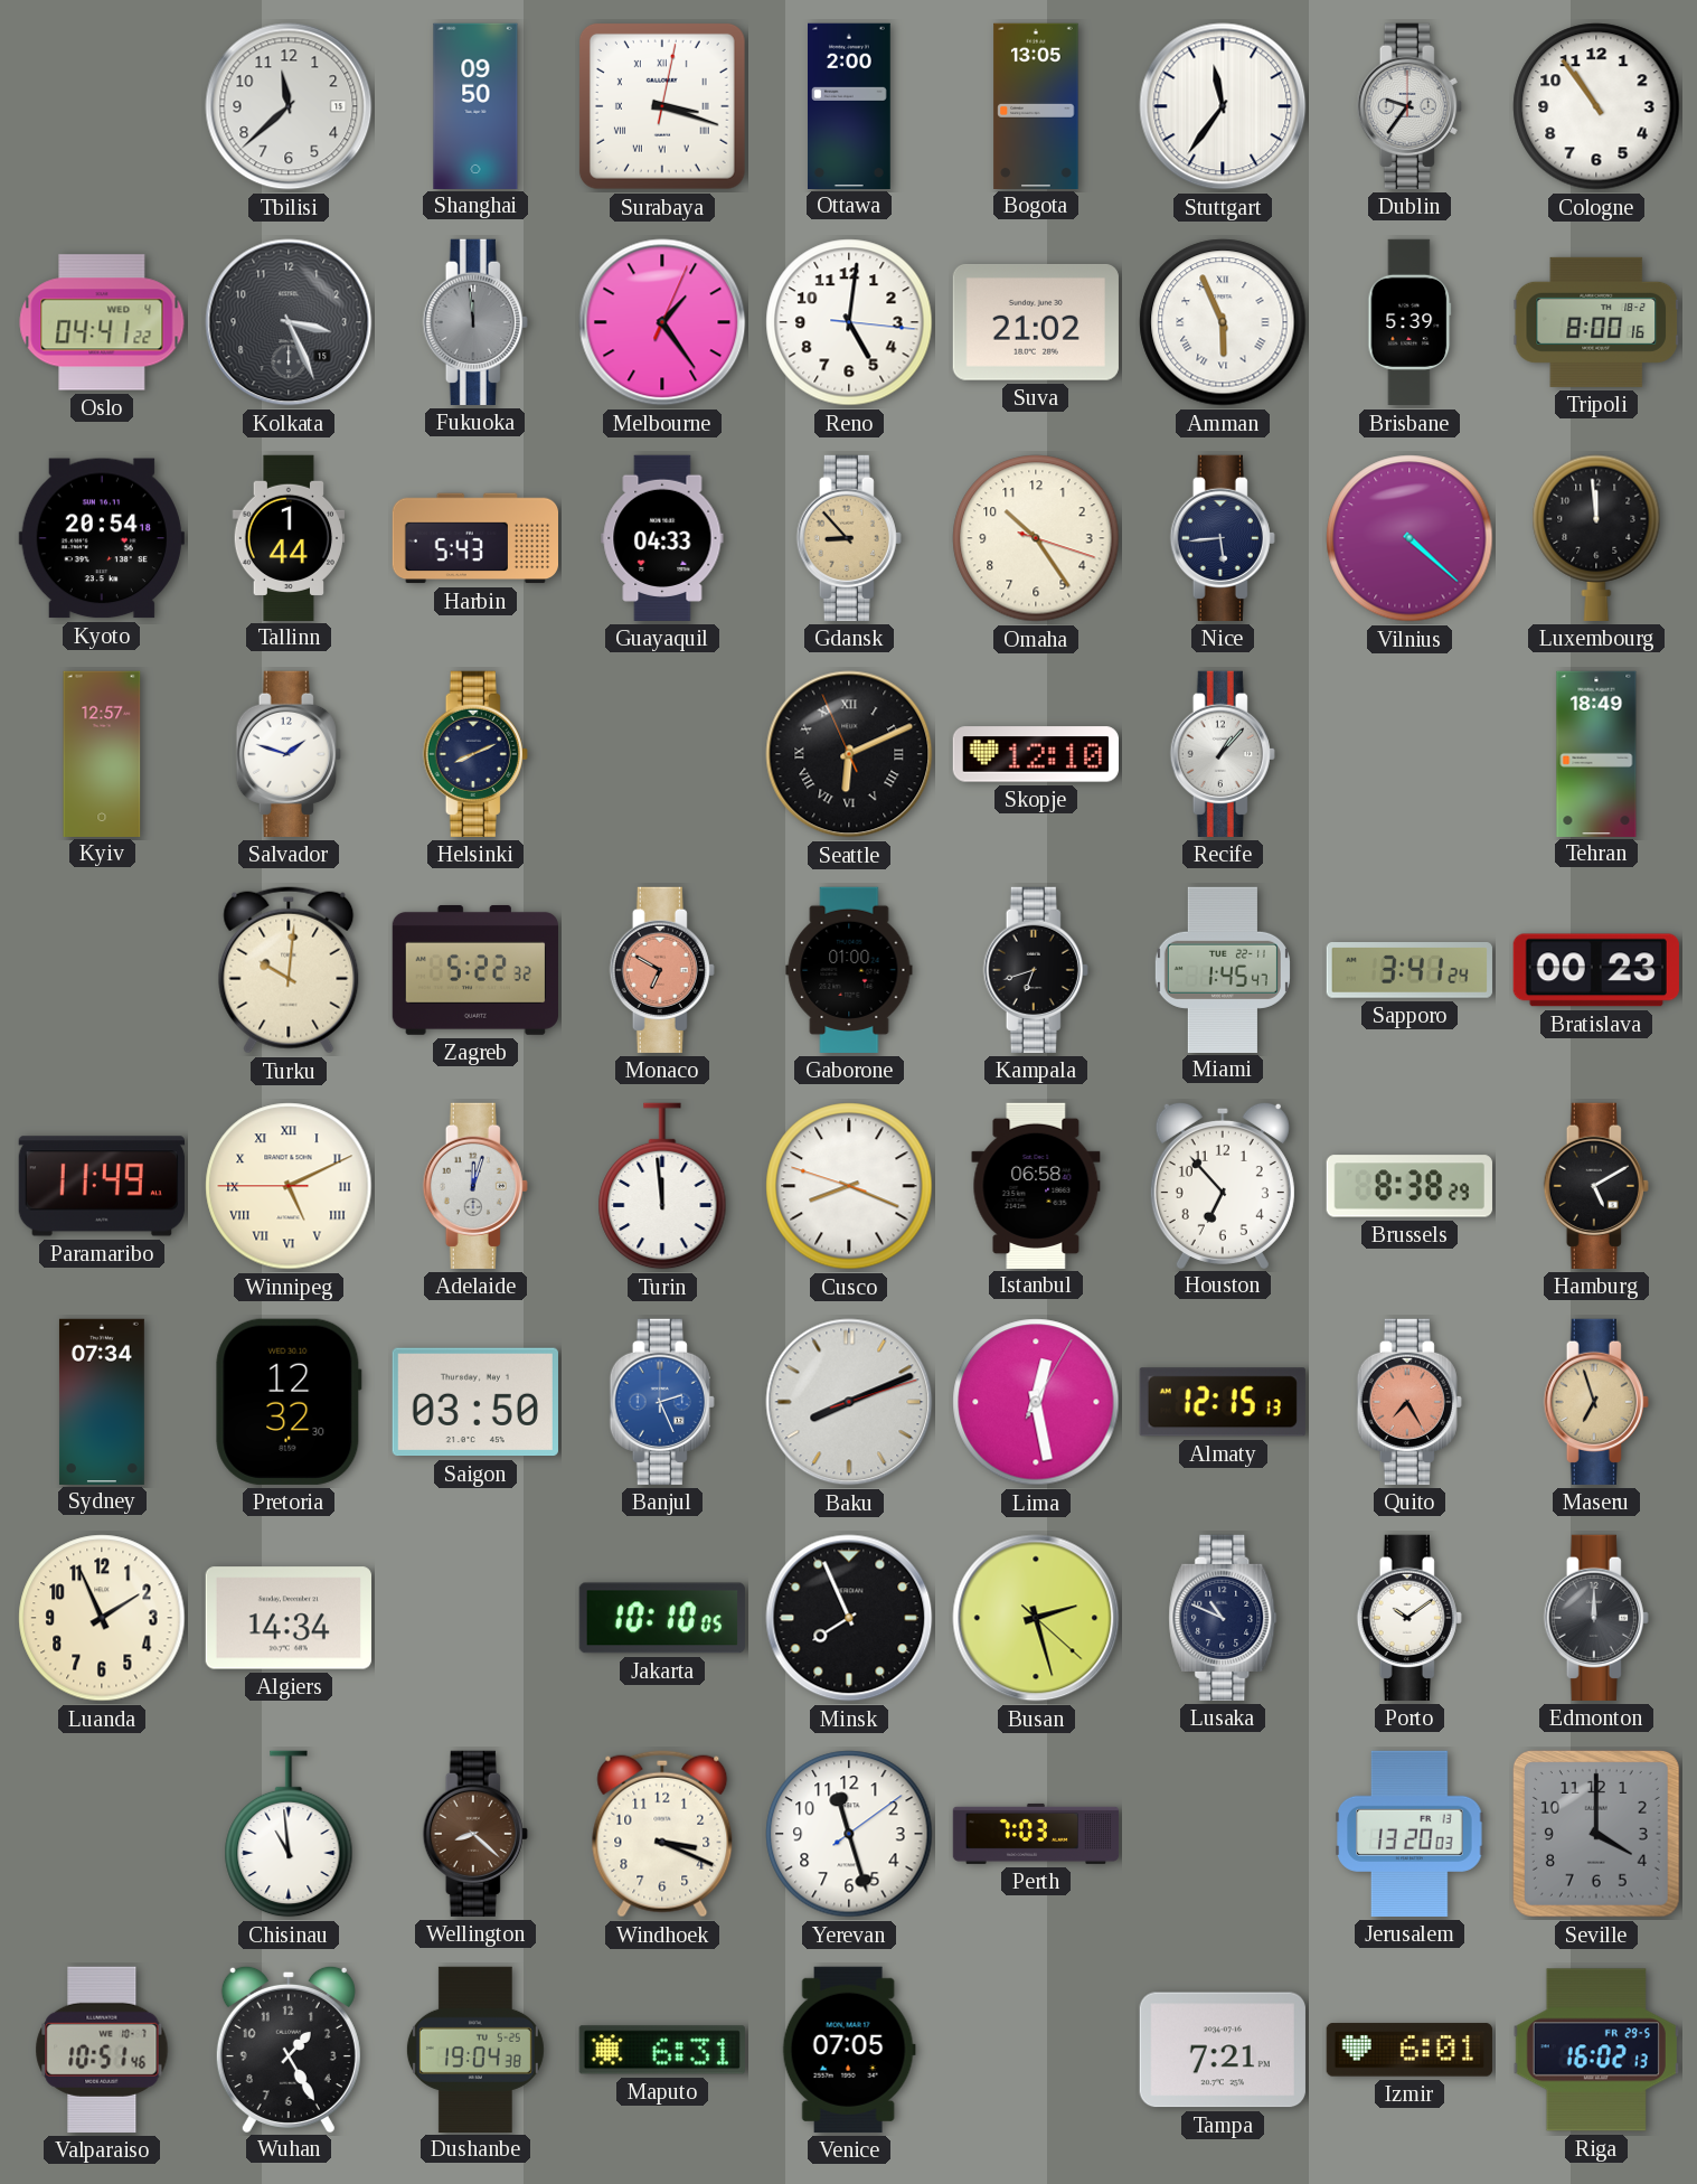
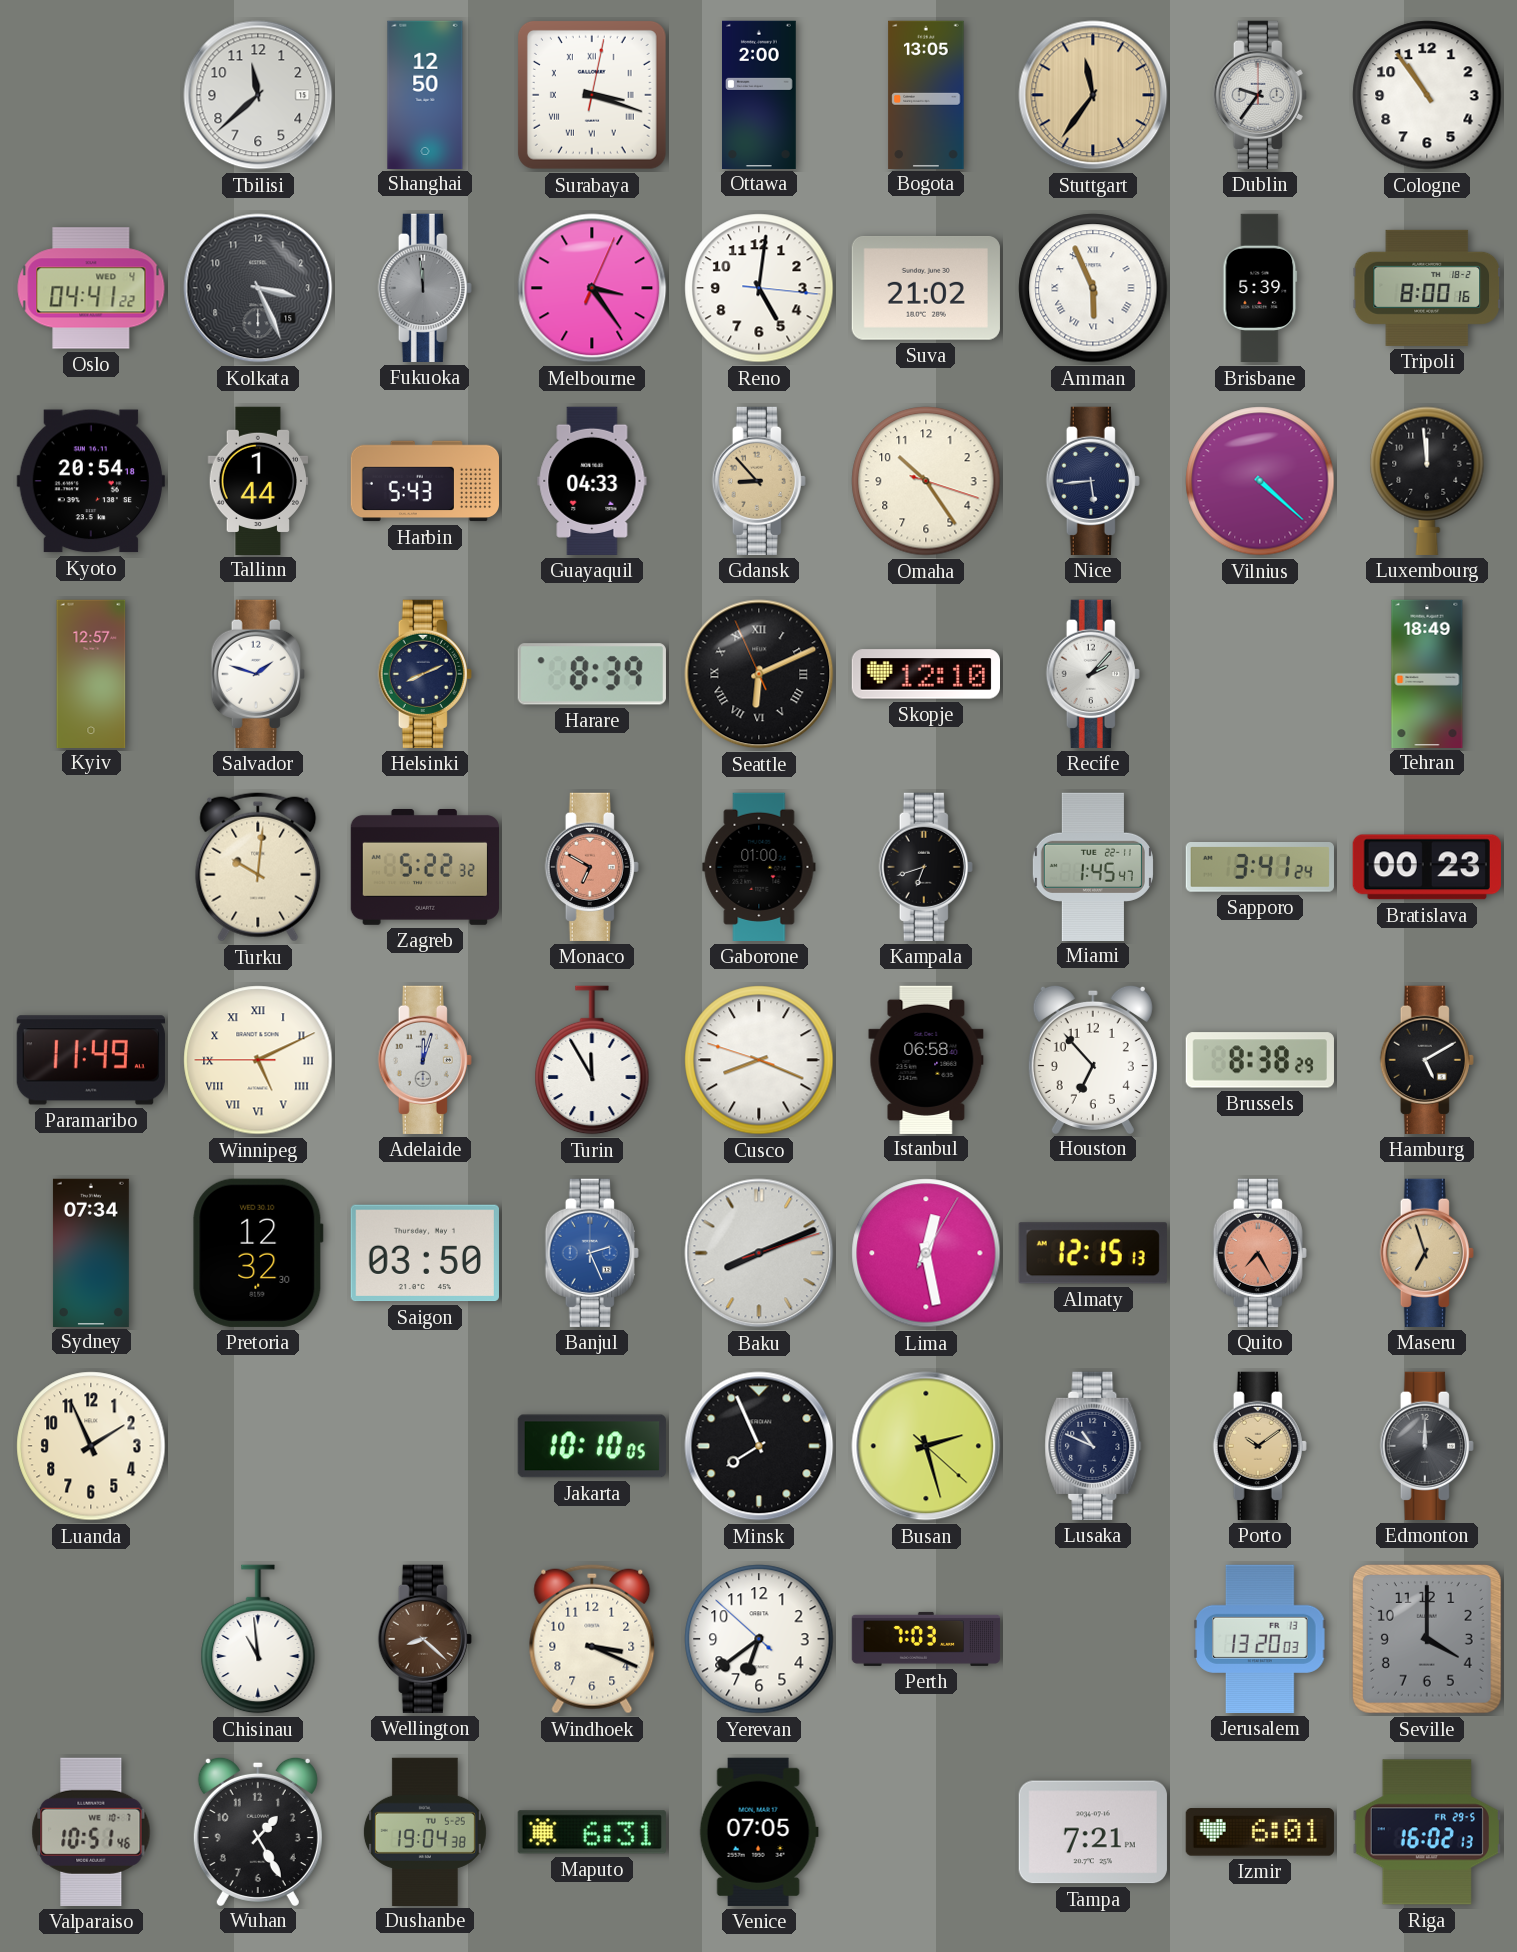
Shanghai: 09:50 -> 12:50 (425, 94)
Stuttgart dial: white -> champagne (1093, 95)
Melbourne: 1:24 -> 3:24 (592, 288)
Harare: none -> 8:39 (592, 674)
Recife: 1:07 -> 2:07 (1093, 674)
Turin: 11:59 -> 11:55 (592, 1060)
Algiers: 14:34 -> none (289, 1618)
Porto dial: white -> champagne (1260, 1446)
Yerevan: 11:27 -> 6:38 (759, 1639)
